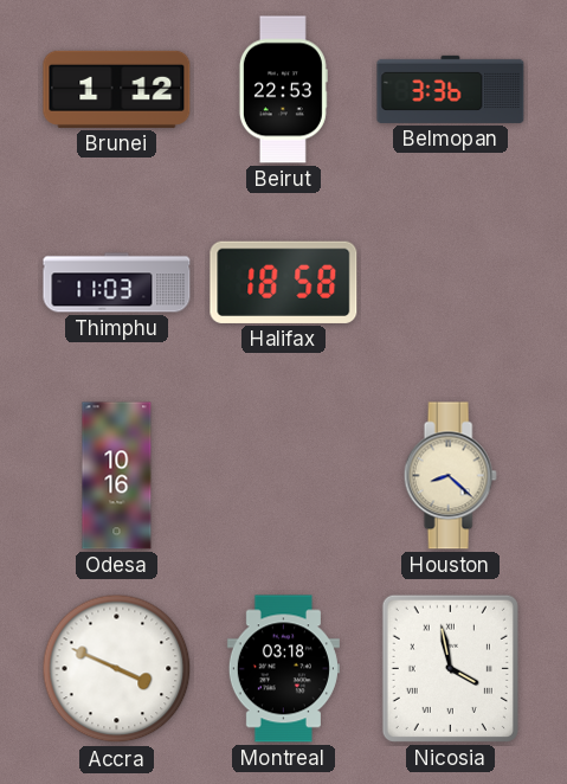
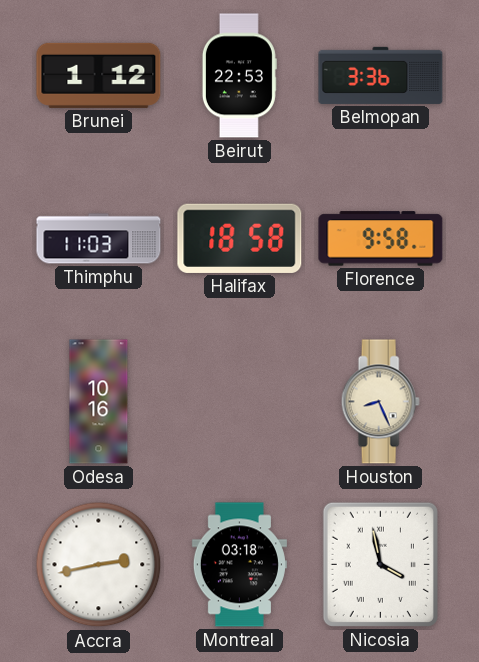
Florence: none -> 9:58 (381, 239)
Houston: 8:22 -> 8:26 (380, 402)
Accra: 3:49 -> 2:43 (99, 565)
